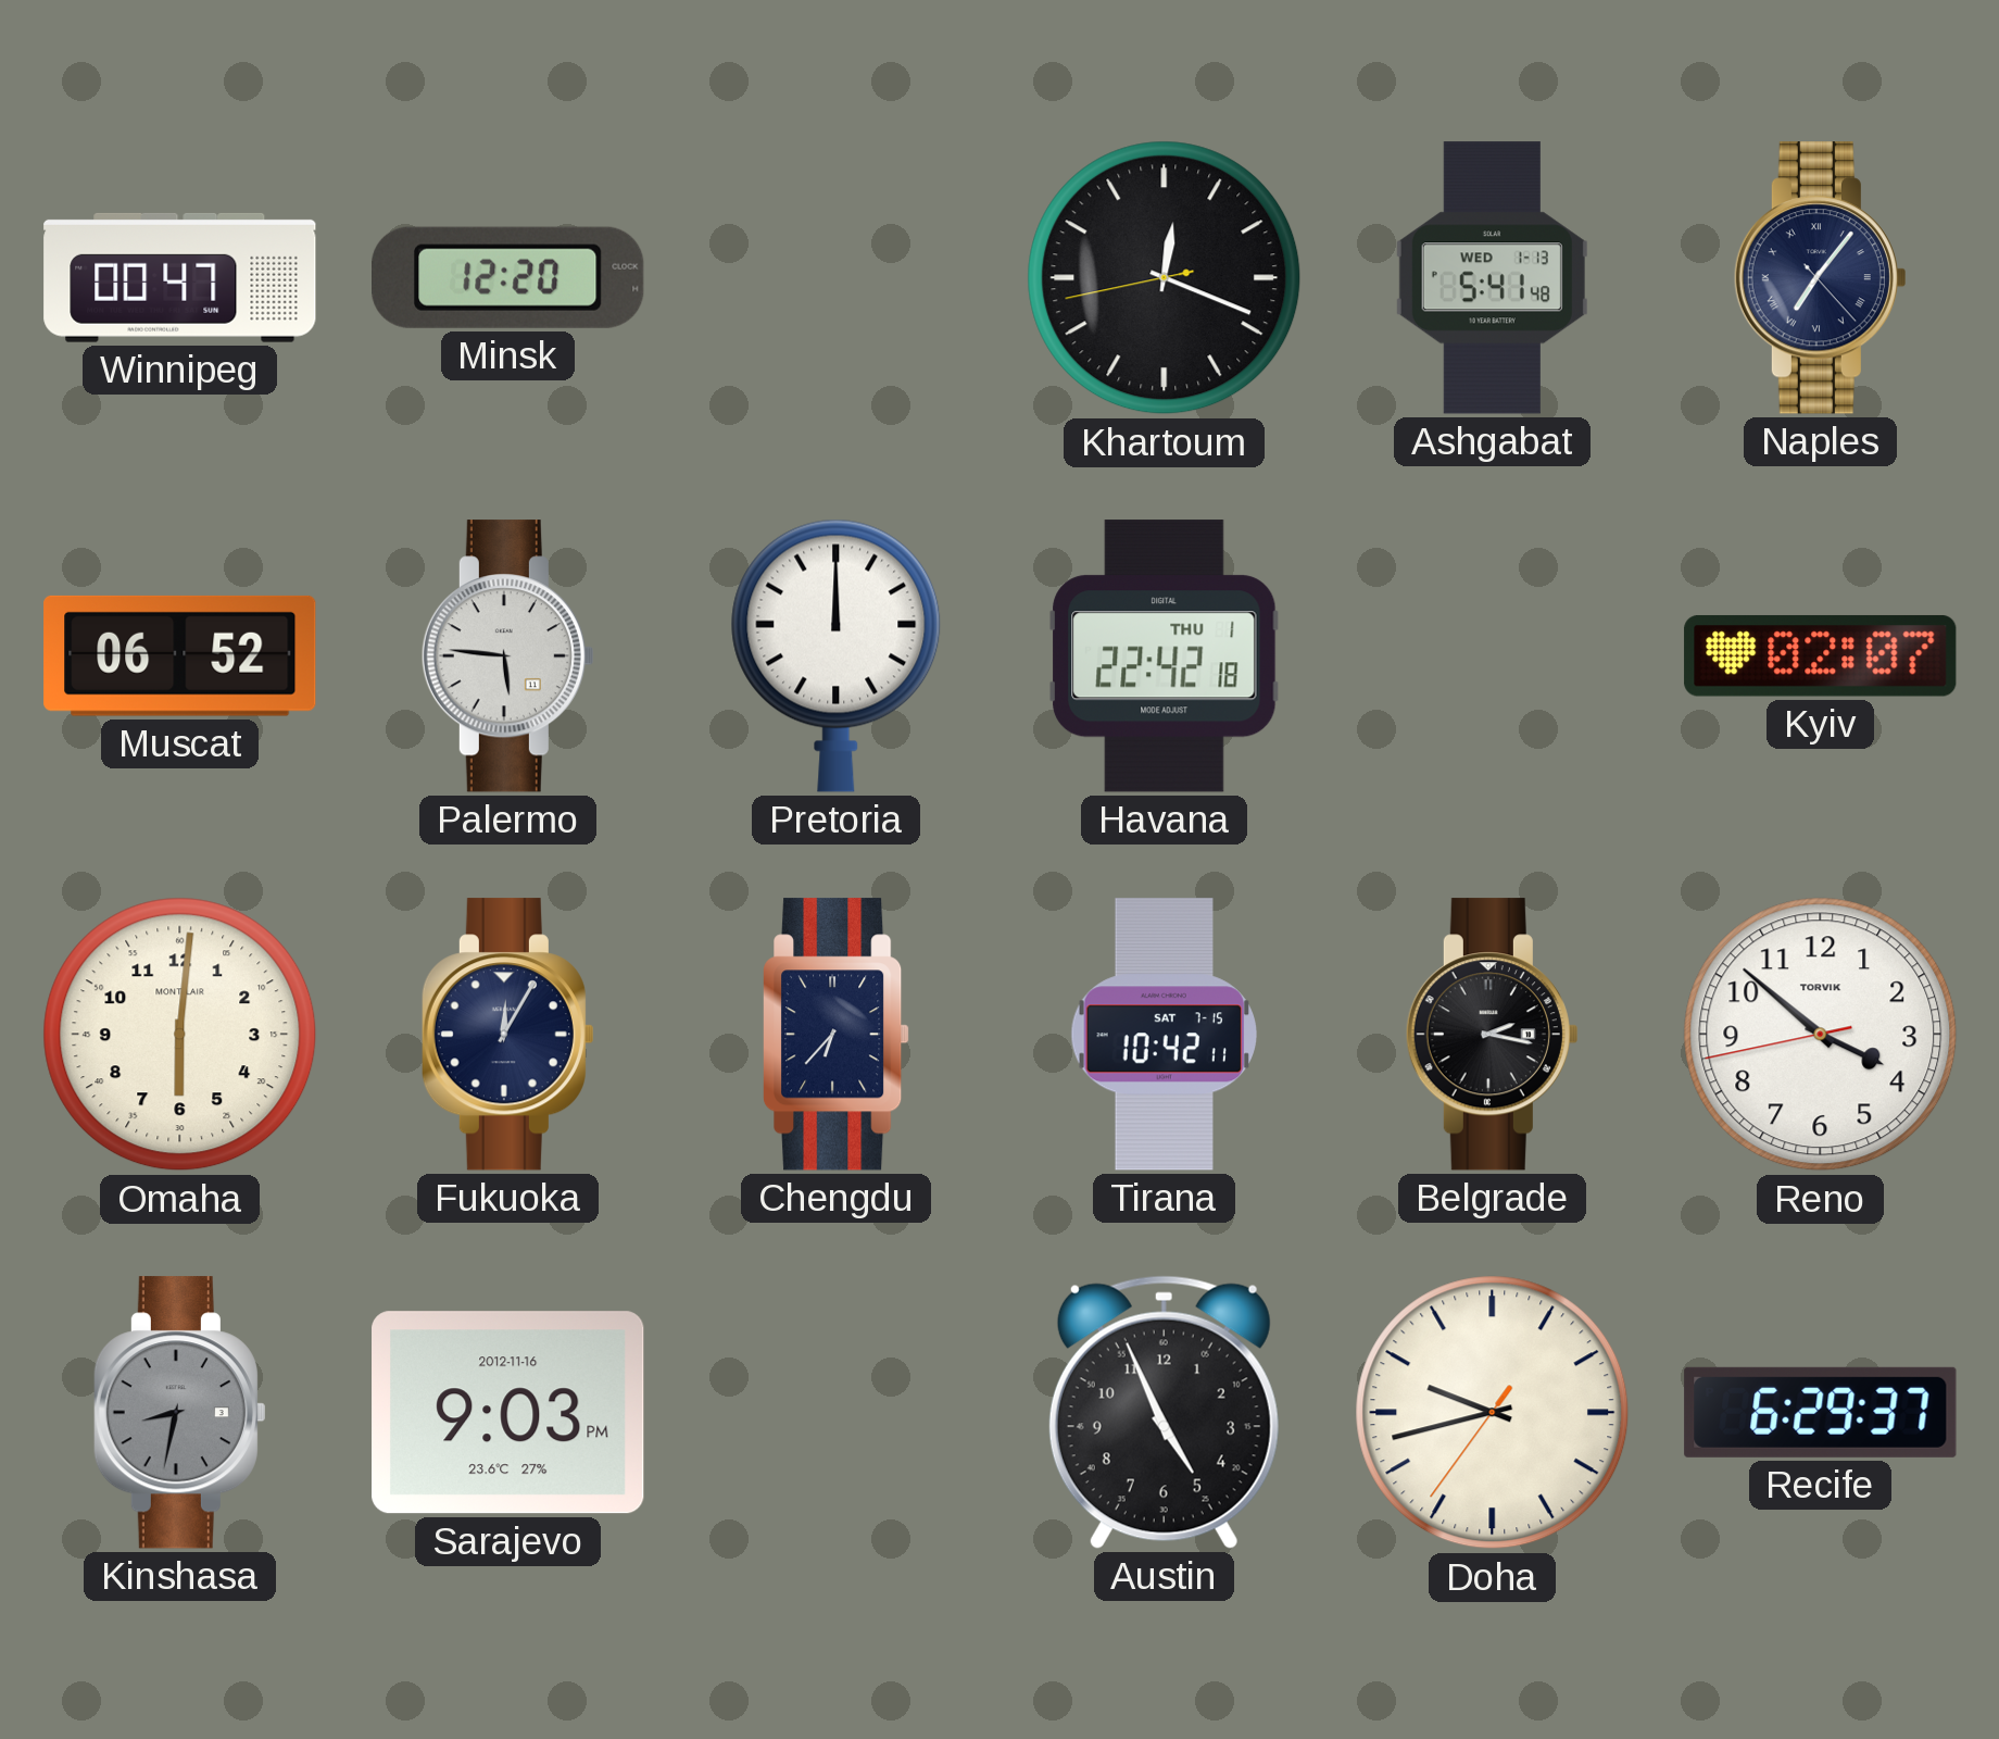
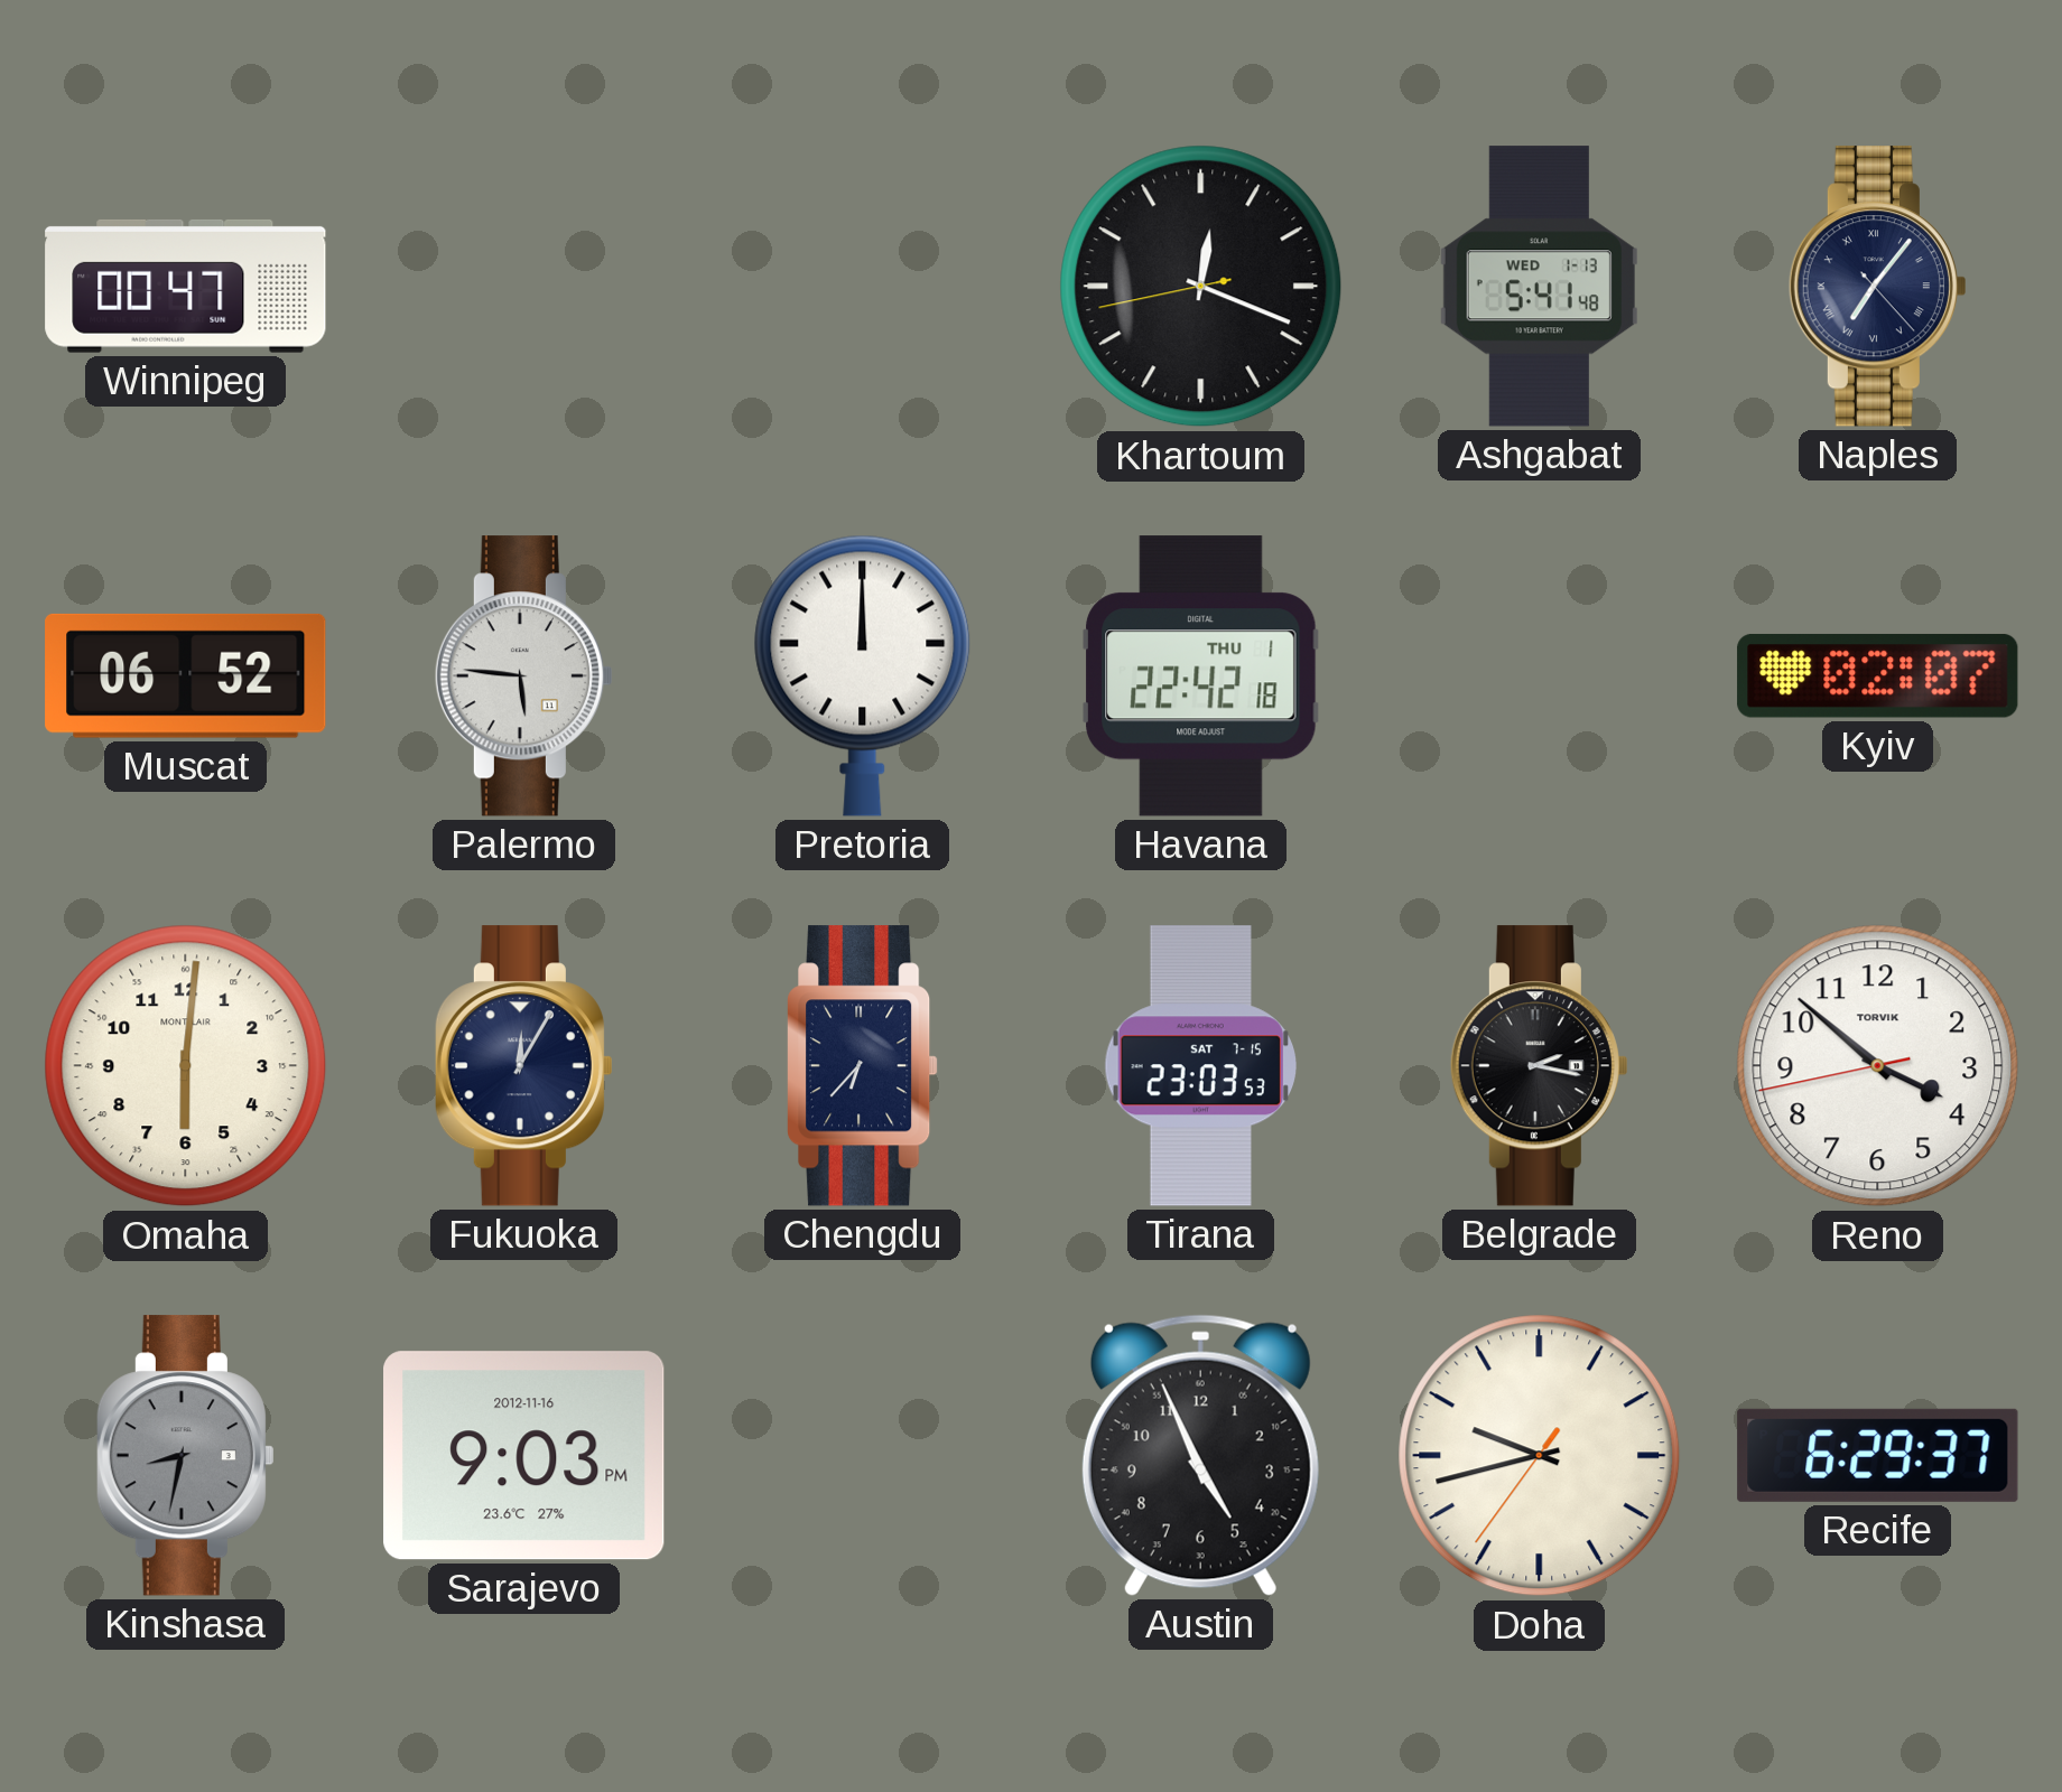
Minsk: 12:20 -> none (508, 277)
Tirana: 10:42 -> 23:03 (1200, 1066)
